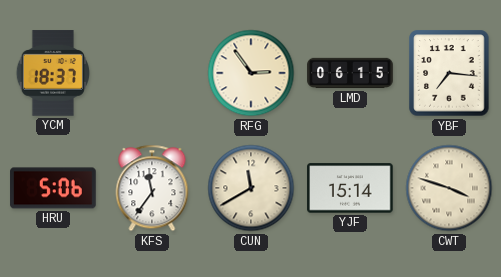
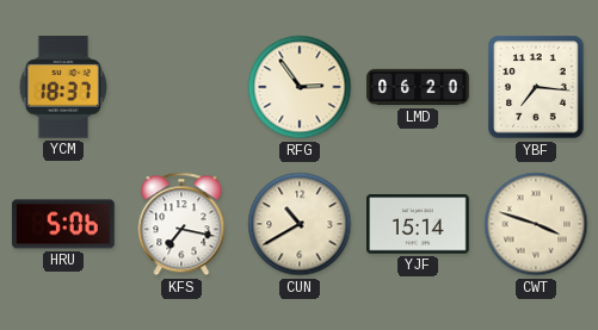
LMD: 06:15 -> 06:20 (418, 87)
KFS: 11:36 -> 7:17 (181, 224)
CUN: 11:40 -> 10:40 (300, 224)
